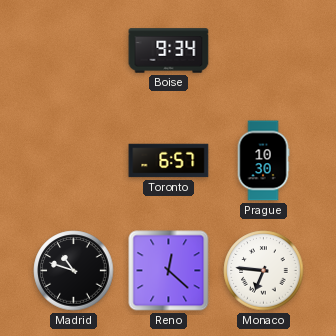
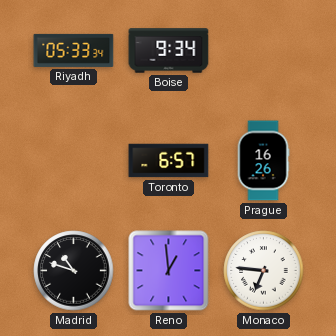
Riyadh: none -> 05:33 (74, 50)
Prague: 10:30 -> 16:26 (263, 161)
Reno: 12:22 -> 12:59 (169, 271)
